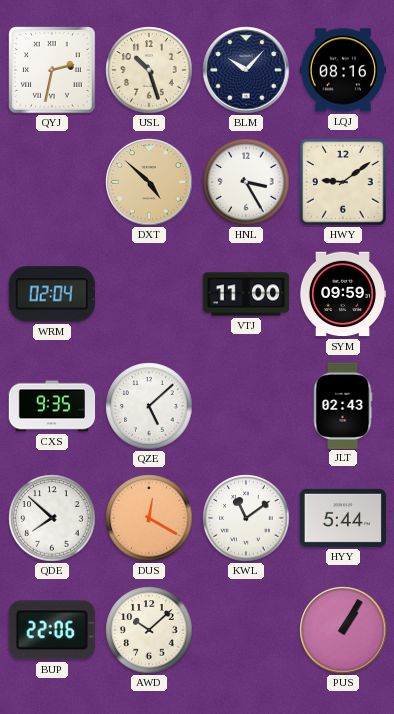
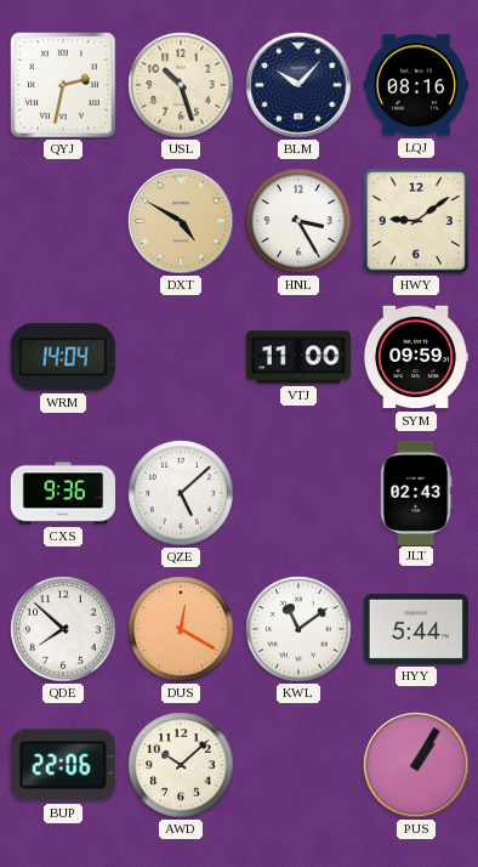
DXT: 4:52 -> 4:50 (181, 221)
WRM: 02:04 -> 14:04 (63, 357)
CXS: 9:35 -> 9:36 (63, 493)
